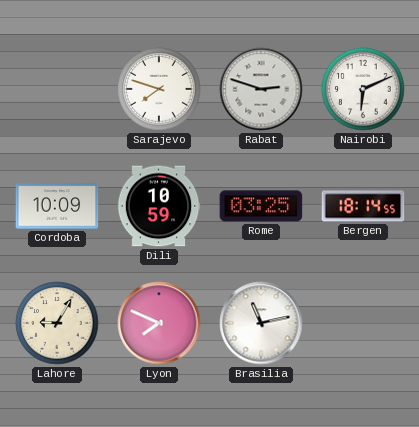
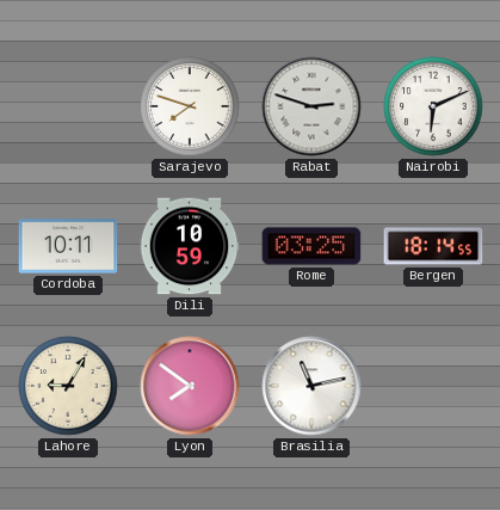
Cordoba: 10:09 -> 10:11 (68, 246)
Lyon: 7:49 -> 7:51 (190, 386)
